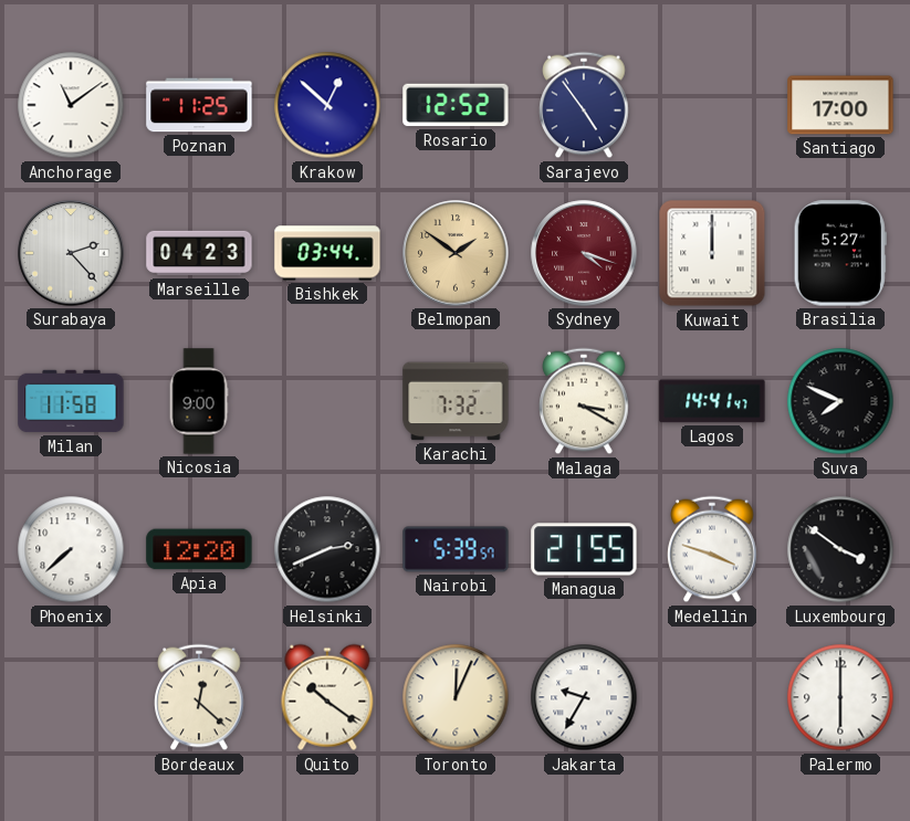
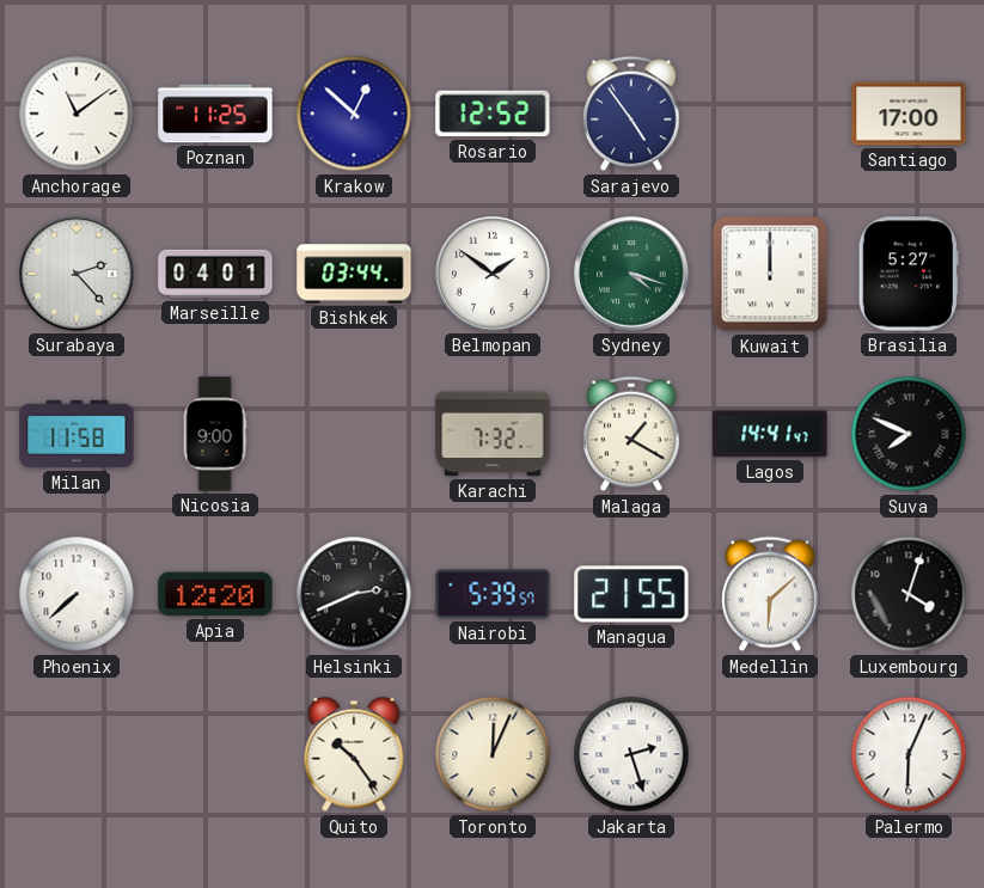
Marseille: 04:23 -> 04:01 (215, 274)
Belmopan dial: champagne -> white (493, 274)
Sydney dial: burgundy -> green (631, 274)
Malaga: 3:20 -> 1:20 (631, 434)
Medellin: 3:48 -> 6:08 (770, 594)
Luxembourg: 3:51 -> 4:03 (909, 594)
Bordeaux: 12:22 -> none (199, 697)
Quito: 10:21 -> 10:24 (354, 754)
Jakarta: 9:35 -> 2:27 (631, 754)
Palermo: 6:00 -> 6:04 (909, 754)
